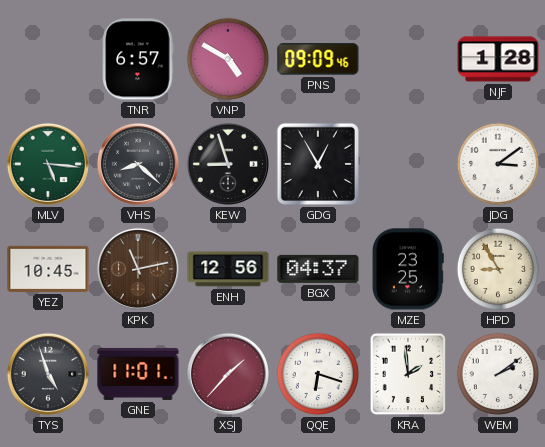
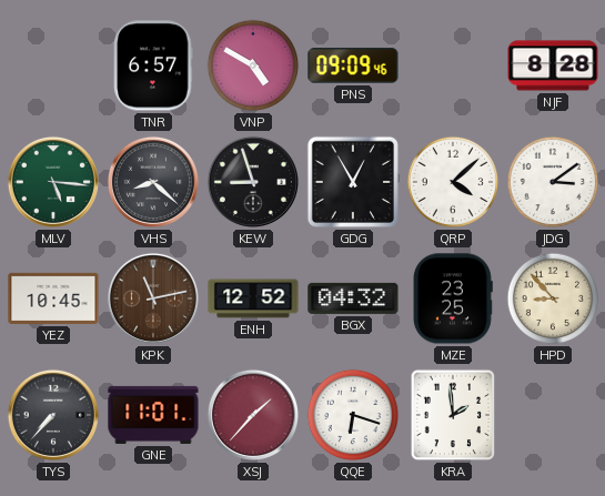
NJF: 1:28 -> 8:28 (553, 65)
QRP: none -> 4:08 (453, 182)
ENH: 12:56 -> 12:52 (253, 298)
BGX: 04:37 -> 04:32 (353, 298)
HPD: 8:55 -> 8:53 (553, 298)
TYS: 4:57 -> 7:37 (53, 415)
WEM: 2:09 -> none (498, 374)
